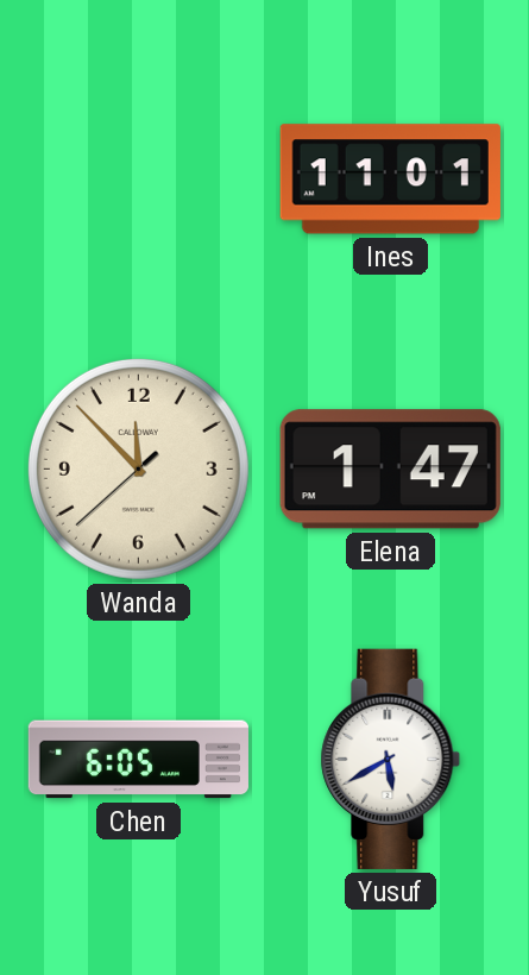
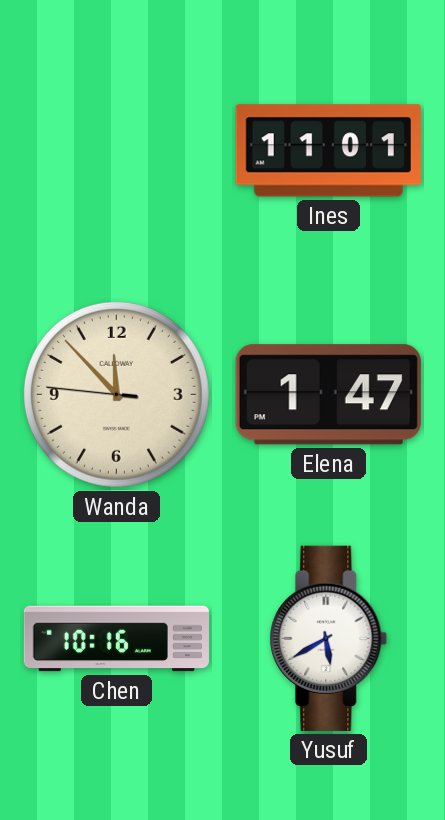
Wanda: 11:52:38 -> 11:52:46 (116, 394)
Chen: 6:05 -> 10:16 (116, 639)
